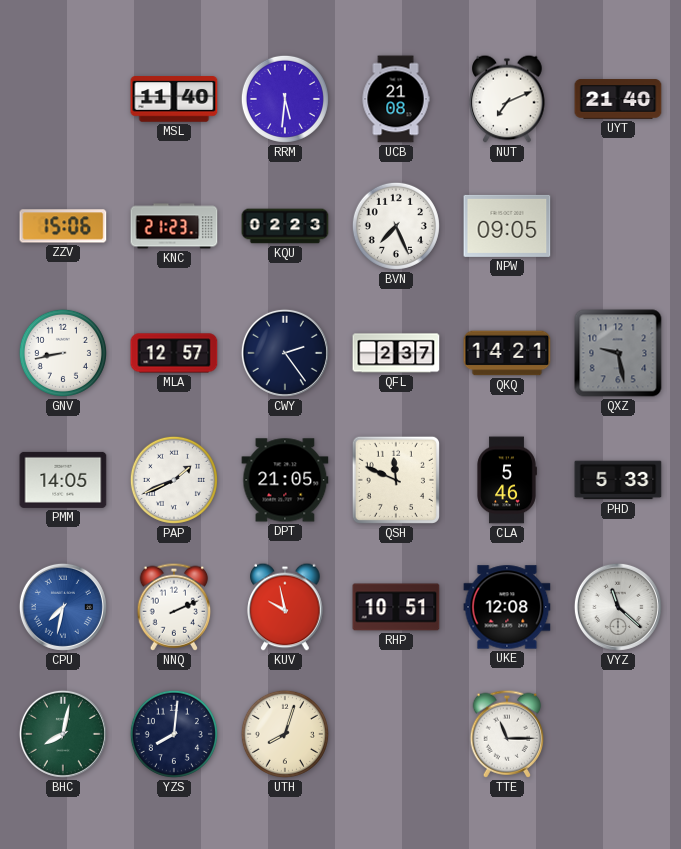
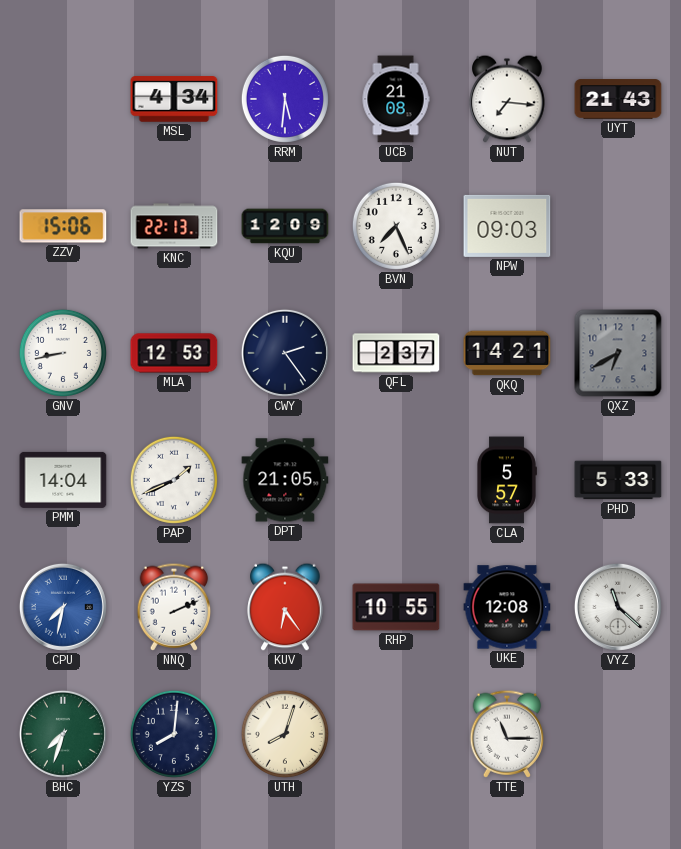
MSL: 11:40 -> 4:34 (174, 99)
NUT: 7:11 -> 7:16 (507, 99)
UYT: 21:40 -> 21:43 (618, 99)
KNC: 21:23 -> 22:13 (174, 226)
KQU: 02:23 -> 12:09 (285, 226)
NPW: 09:05 -> 09:03 (507, 226)
MLA: 12:57 -> 12:53 (174, 353)
QXZ: 9:28 -> 6:40 (618, 353)
PMM: 14:05 -> 14:04 (63, 480)
QSH: 11:49 -> none (396, 480)
CLA: 5:46 -> 5:57 (507, 480)
KUV: 9:58 -> 6:24 (285, 607)
RHP: 10:51 -> 10:55 (396, 607)
BHC: 8:02 -> 7:33 (63, 734)
